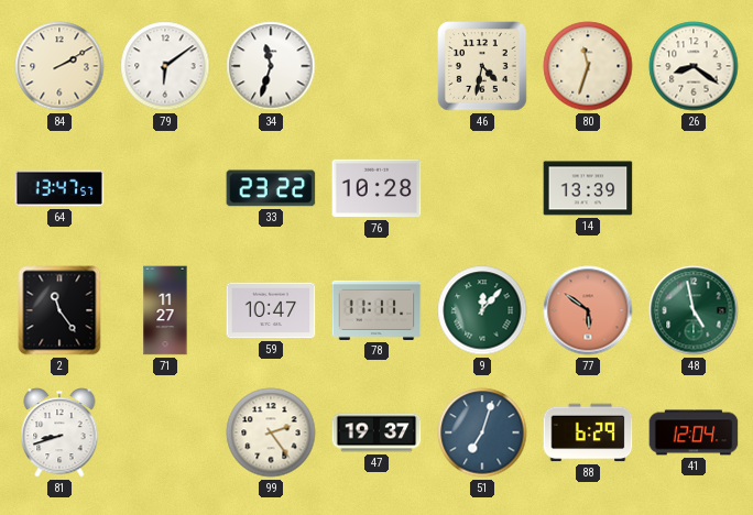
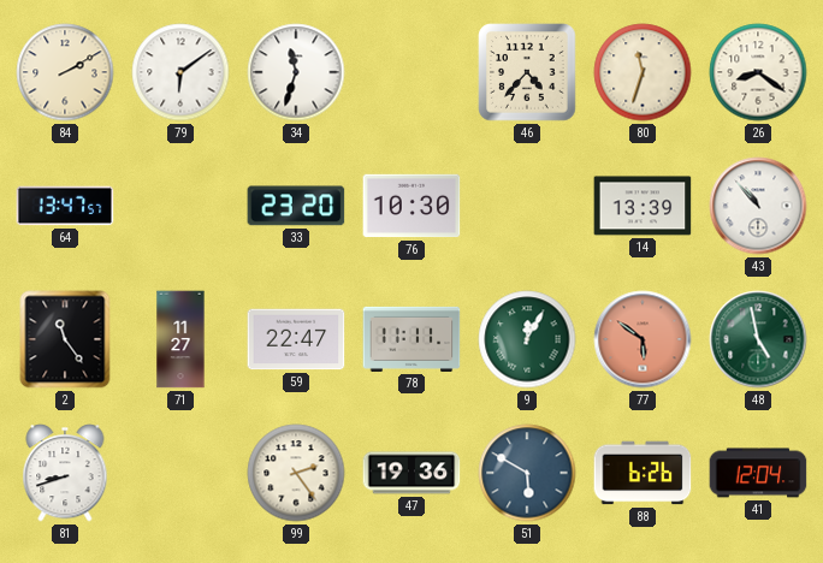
46: 4:32 -> 4:37 (527, 72)
33: 23:22 -> 23:20 (296, 206)
76: 10:28 -> 10:30 (411, 206)
43: none -> 10:53 (758, 206)
59: 10:47 -> 22:47 (296, 339)
9: 12:07 -> 12:05 (527, 339)
47: 19:37 -> 19:36 (411, 473)
51: 7:03 -> 5:50 (527, 473)
88: 6:29 -> 6:26 (643, 473)
